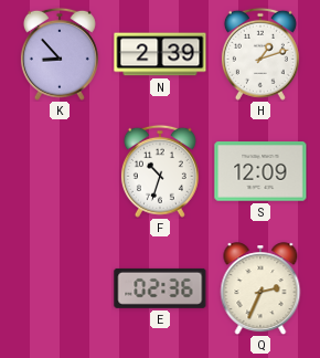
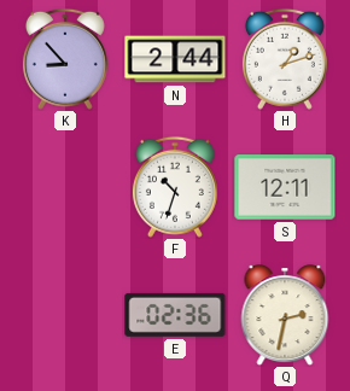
N: 2:39 -> 2:44 (175, 59)
S: 12:09 -> 12:11 (285, 187)
Q: 2:34 -> 2:32 (285, 315)
